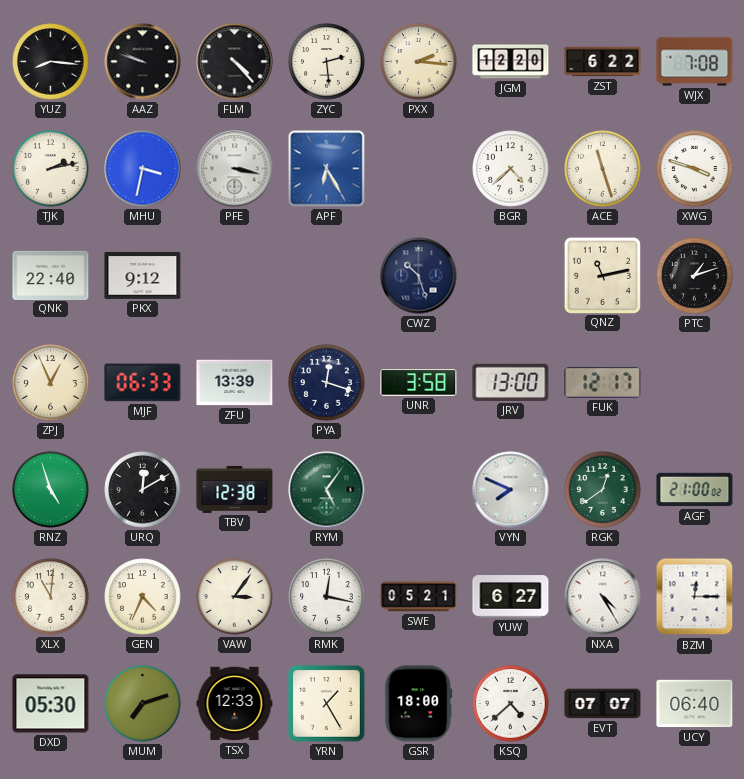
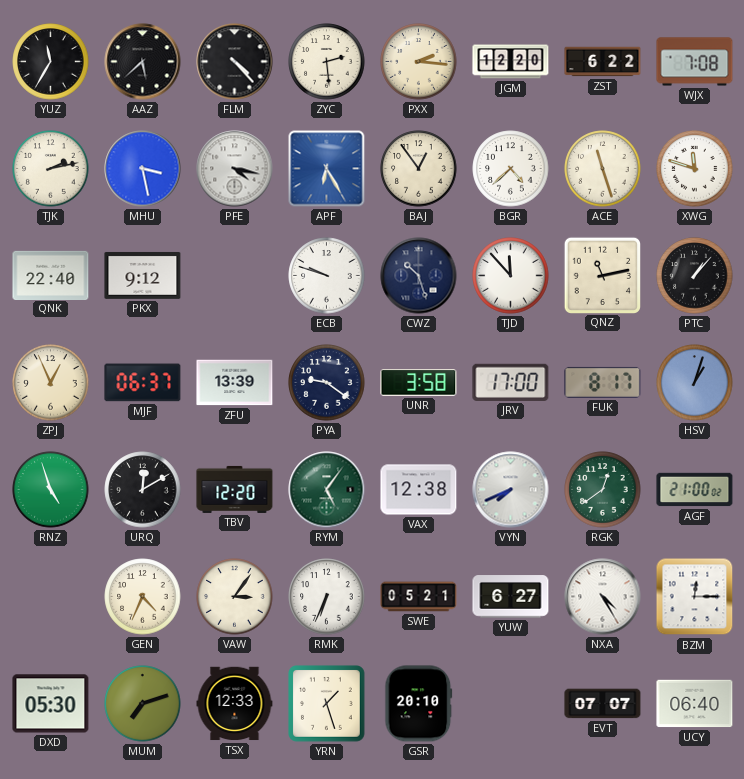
YUZ: 8:16 -> 11:35 (51, 62)
AAZ: 9:48 -> 5:38 (143, 62)
MHU: 3:32 -> 3:28 (143, 169)
PFE: 3:17 -> 4:17 (235, 169)
BAJ: none -> 12:54 (419, 169)
XWG: 3:48 -> 11:48 (695, 169)
ECB: none -> 9:48 (327, 276)
TJD: none -> 11:53 (511, 276)
PTC: 1:12 -> 1:07 (695, 276)
MJF: 06:33 -> 06:37 (143, 383)
PYA: 12:18 -> 9:21 (327, 383)
JRV: 13:00 -> 17:00 (511, 382)
FUK: 12:17 -> 8:17 (603, 382)
HSV: none -> 1:03 (695, 383)
TBV: 12:38 -> 12:20 (235, 489)
VAX: none -> 12:38 (419, 490)
VYN: 7:49 -> 7:41 (511, 490)
XLX: 11:01 -> none (51, 597)
RMK: 12:17 -> 6:34 (327, 597)
YRN: 1:25 -> 1:27 (327, 704)
GSR: 18:00 -> 20:10 (419, 704)
KSQ: 4:38 -> none (511, 704)
